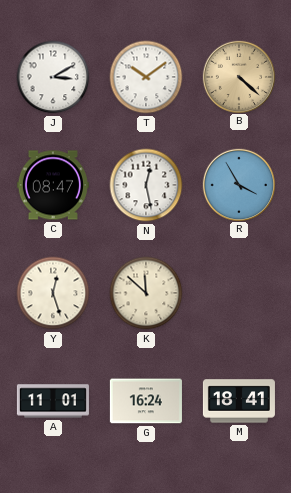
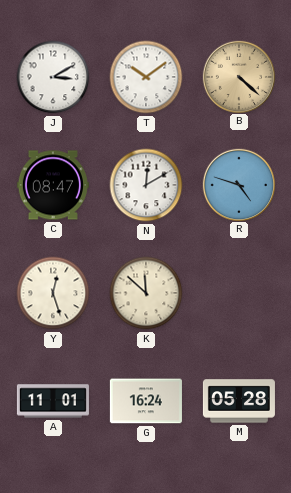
N: 12:28 -> 12:10 (146, 185)
R: 3:55 -> 4:48 (238, 184)
M: 18:41 -> 05:28 (239, 401)
